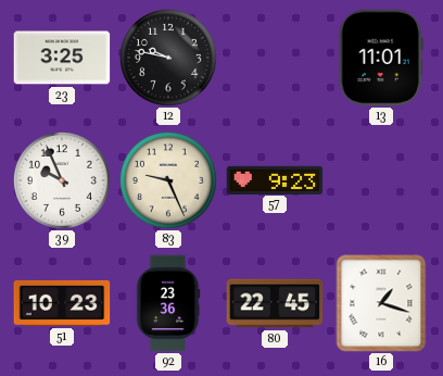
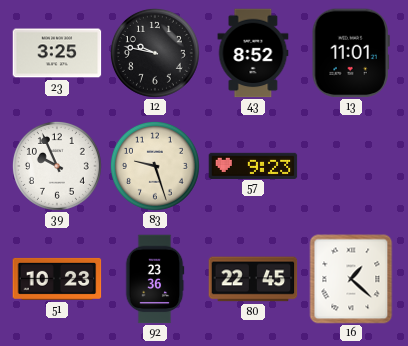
43: none -> 8:52 (253, 53)
83: 9:26 -> 9:27 (155, 166)
16: 1:18 -> 1:22 (351, 279)
